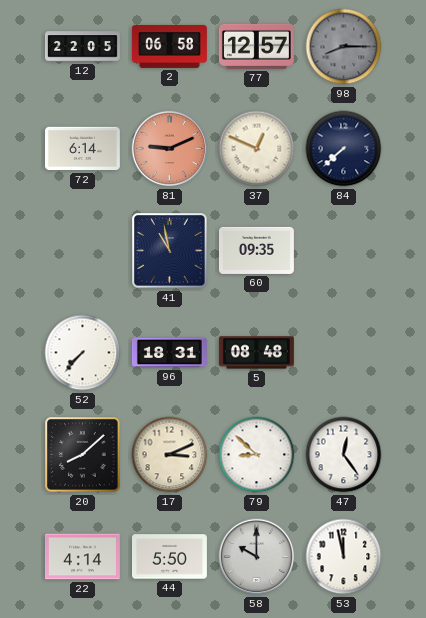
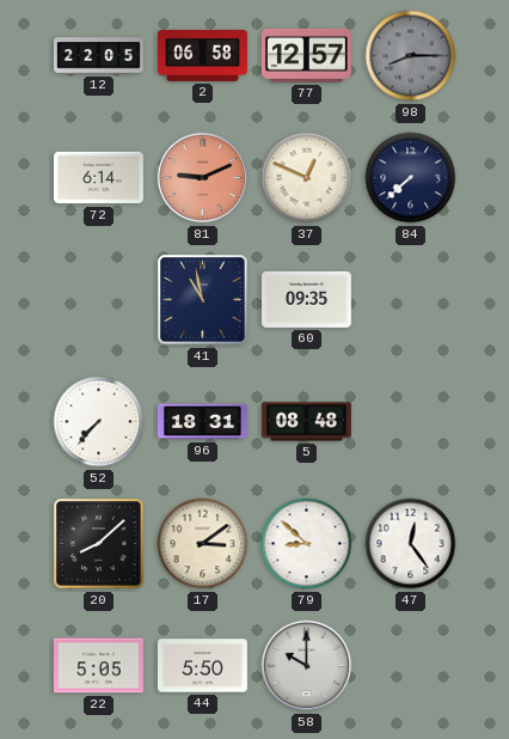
17: 3:11 -> 3:09 (203, 544)
22: 4:14 -> 5:05 (98, 666)
53: 11:58 -> none (344, 557)
